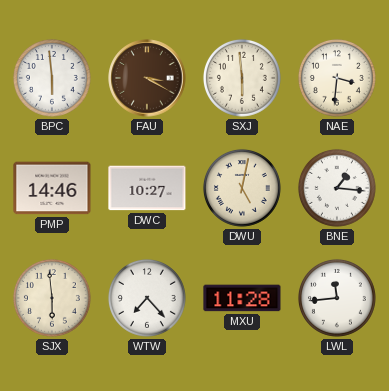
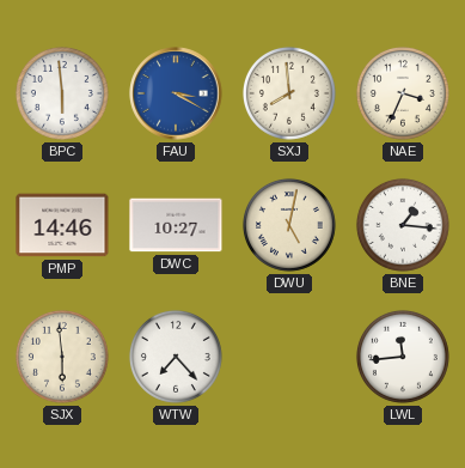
FAU dial: brown -> blue (176, 93)
SXJ: 5:59 -> 7:59 (289, 93)
NAE: 3:31 -> 3:34 (403, 93)
MXU: 11:28 -> none (242, 298)
